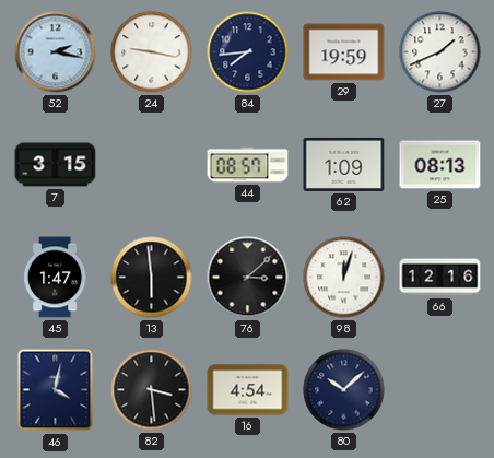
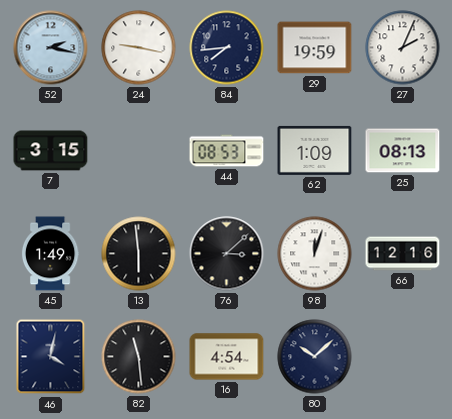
27: 1:41 -> 2:04 (403, 48)
44: 08:57 -> 08:53 (227, 151)
45: 1:47 -> 1:49 (50, 254)
82: 3:29 -> 11:29 (139, 357)
